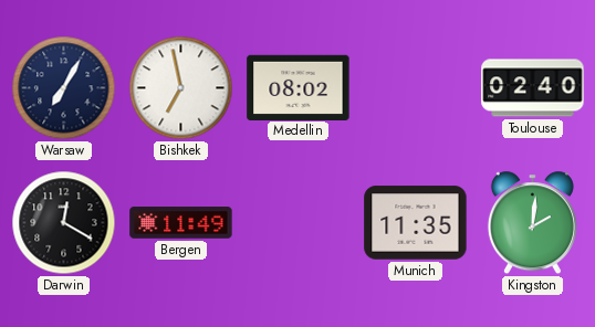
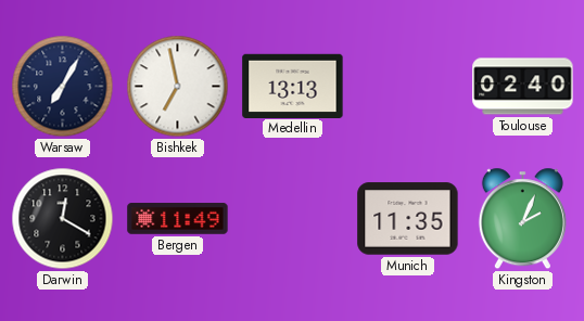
Medellin: 08:02 -> 13:13 (293, 86)
Kingston: 2:01 -> 2:04 (522, 219)
